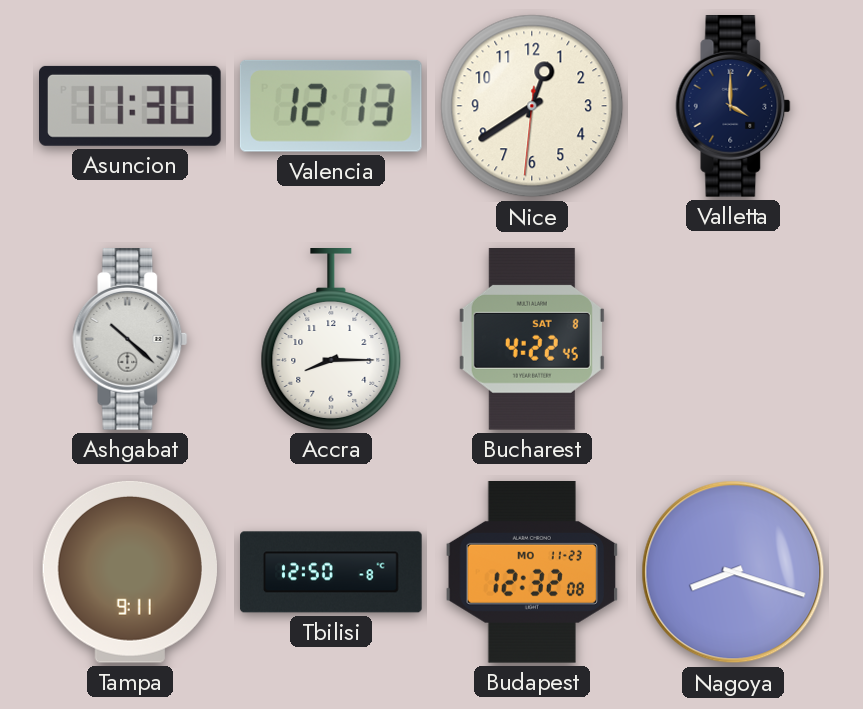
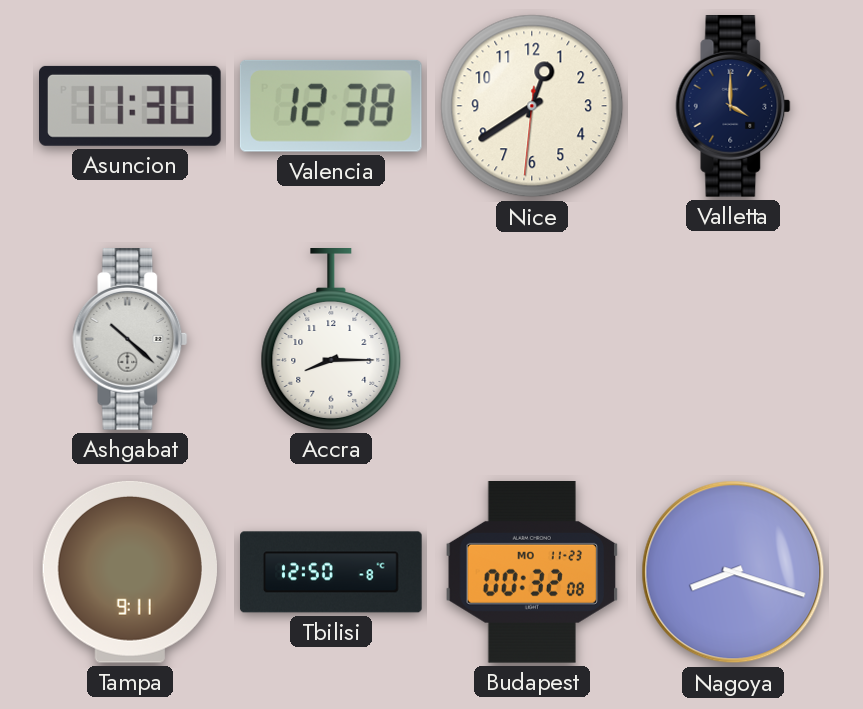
Valencia: 12:13 -> 12:38 (331, 106)
Bucharest: 4:22 -> none (532, 340)
Budapest: 12:32 -> 00:32 (532, 573)
